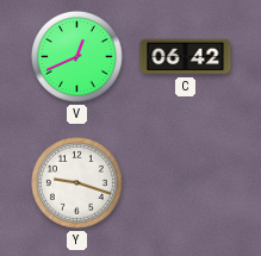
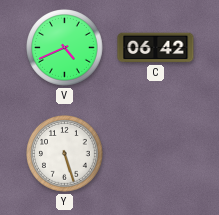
V: 12:41 -> 4:41 (65, 48)
Y: 9:18 -> 5:27 (65, 154)
